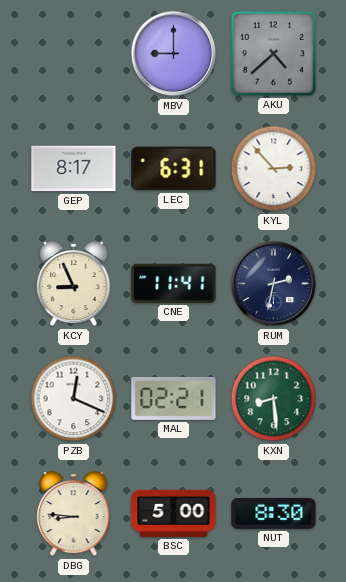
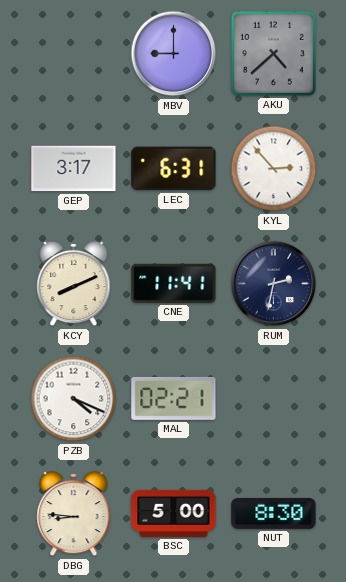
GEP: 8:17 -> 3:17 (74, 169)
KCY: 8:56 -> 8:11 (74, 284)
PZB: 12:19 -> 4:19 (74, 399)
KXN: 8:29 -> none (274, 399)
